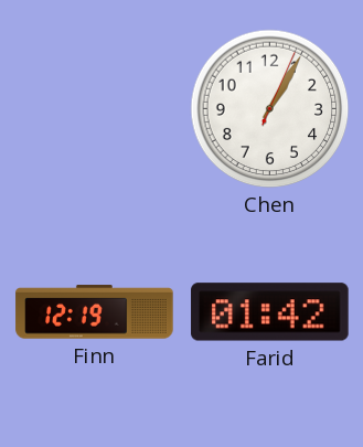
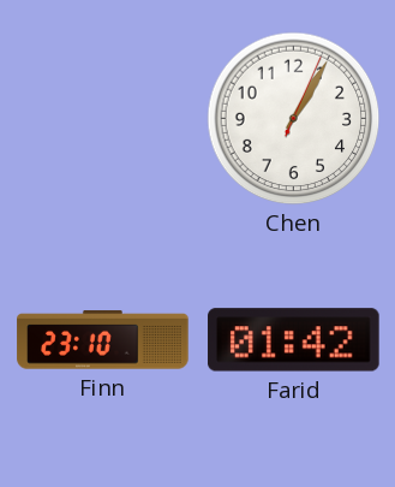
Finn: 12:19 -> 23:10 (103, 340)
